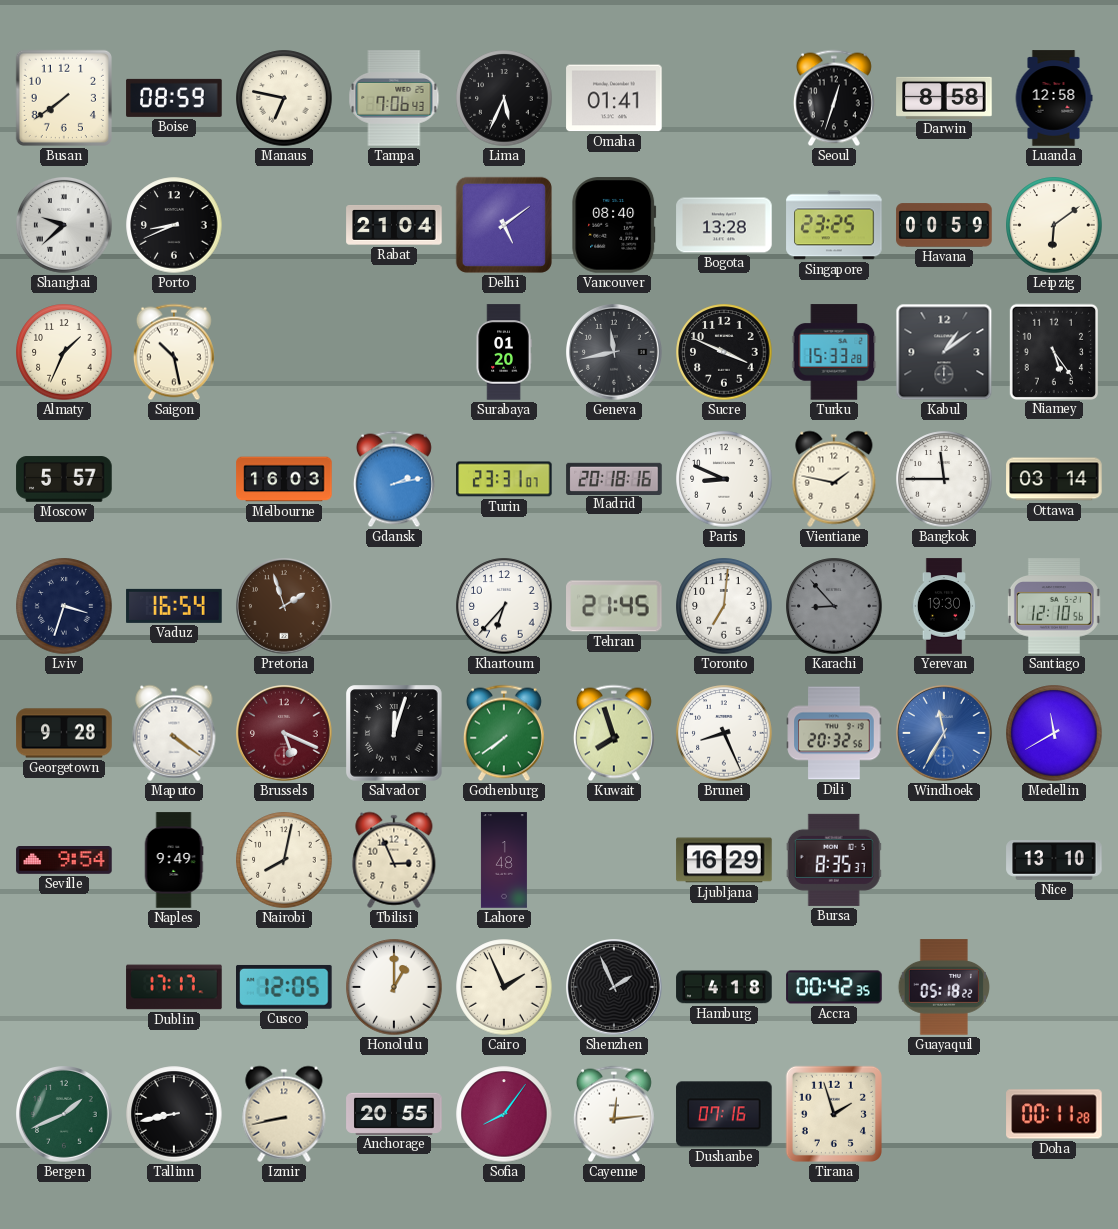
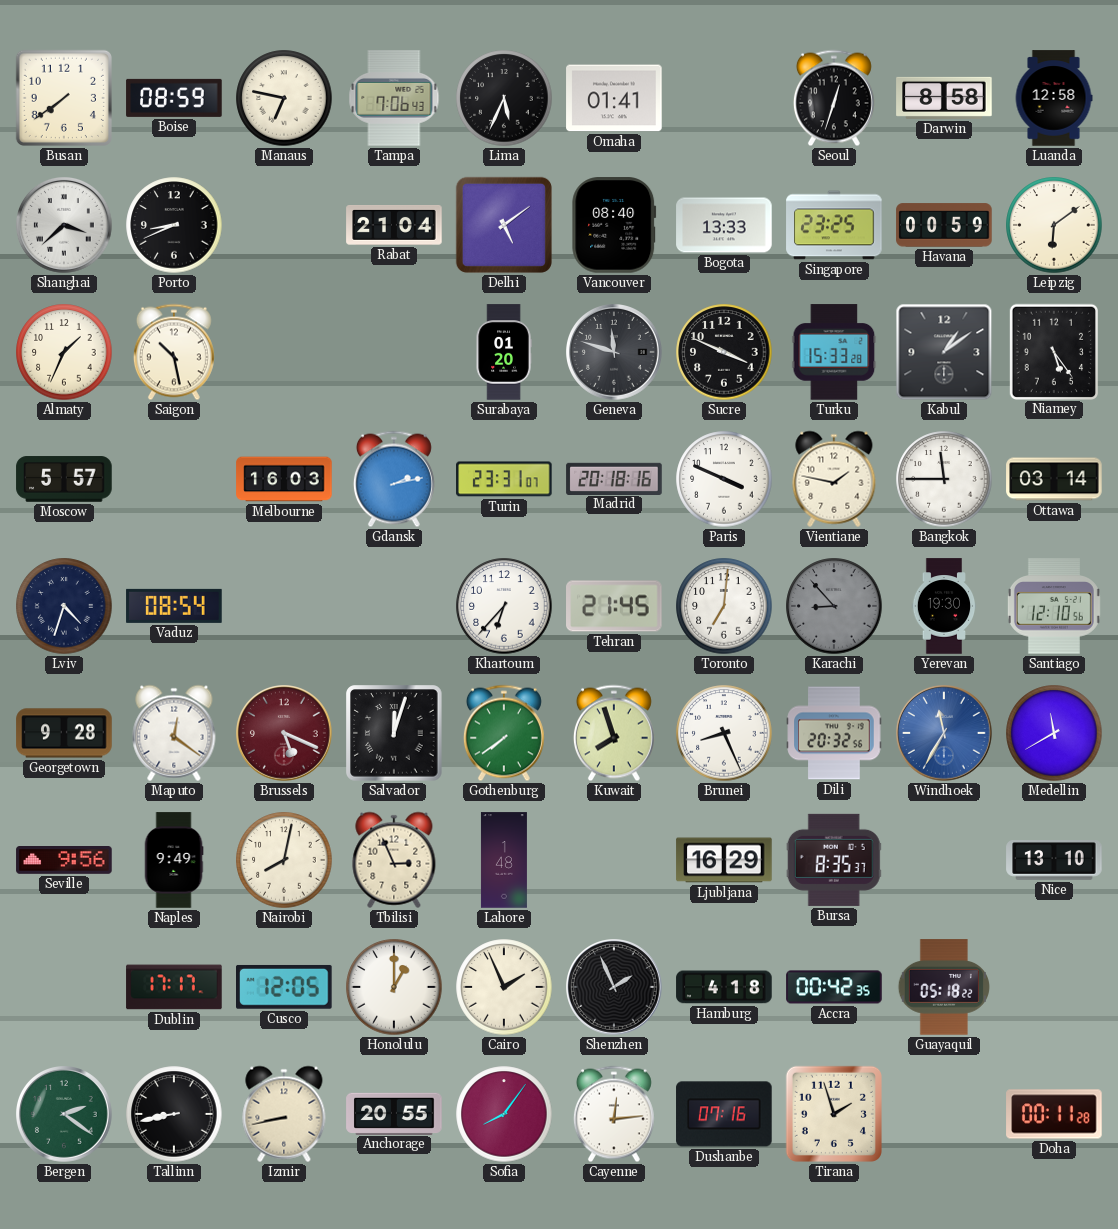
Shanghai: 9:38 -> 3:38 (65, 226)
Bogota: 13:28 -> 13:33 (724, 225)
Geneva: 11:43 -> 11:48 (615, 353)
Paris: 8:49 -> 3:49 (724, 479)
Lviv: 3:33 -> 4:33 (64, 606)
Vaduz: 16:54 -> 08:54 (174, 606)
Pretoria: 1:57 -> none (285, 607)
Maputo: 4:21 -> 12:21 (174, 733)
Seville: 9:54 -> 9:56 (64, 860)
Bergen: 1:41 -> 2:21 (65, 1115)
